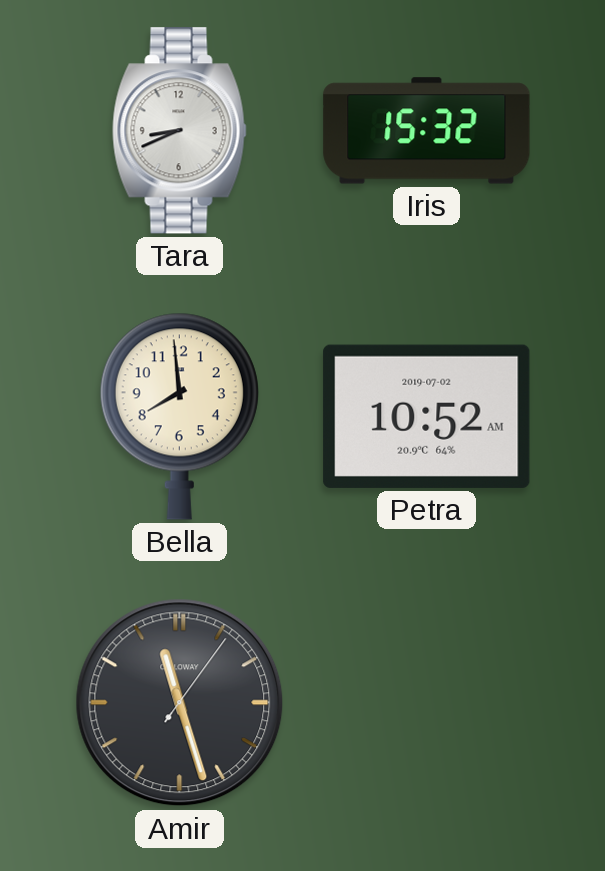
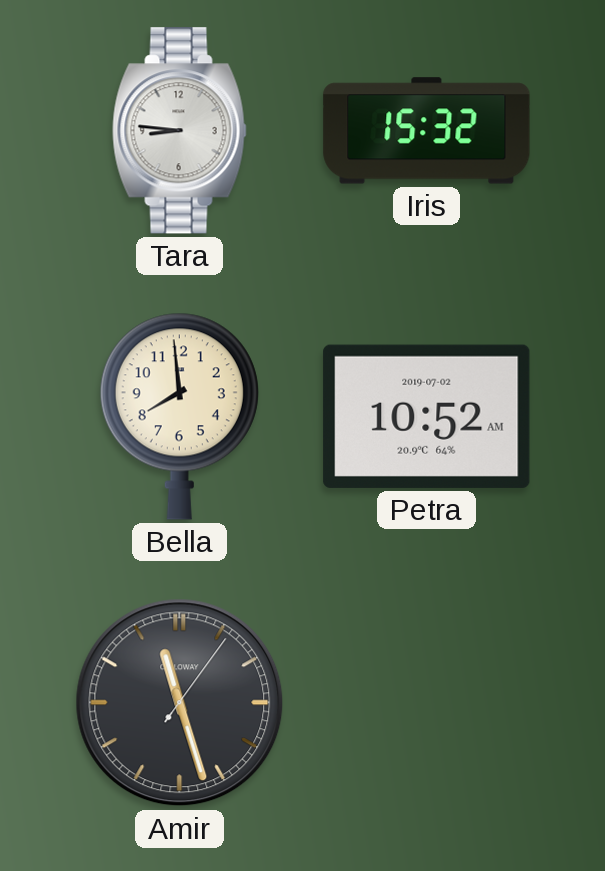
Tara: 8:41 -> 8:46 (180, 131)
